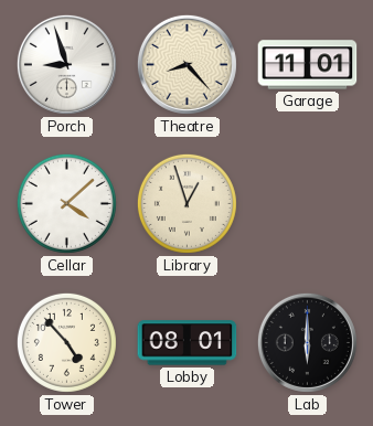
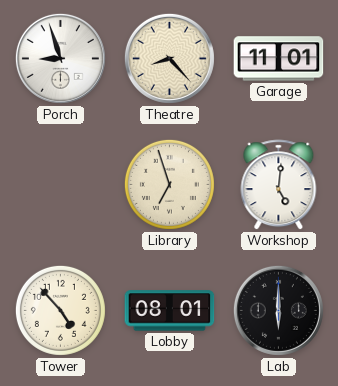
Cellar: 4:08 -> none (66, 203)
Library: 12:57 -> 6:57 (169, 184)
Workshop: none -> 5:01 (279, 185)
